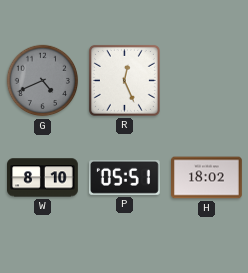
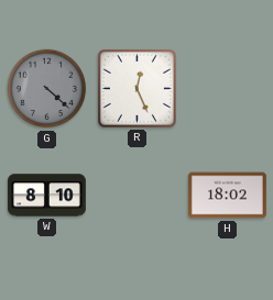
G: 4:41 -> 4:22 (47, 89)
P: 05:51 -> none (125, 177)
